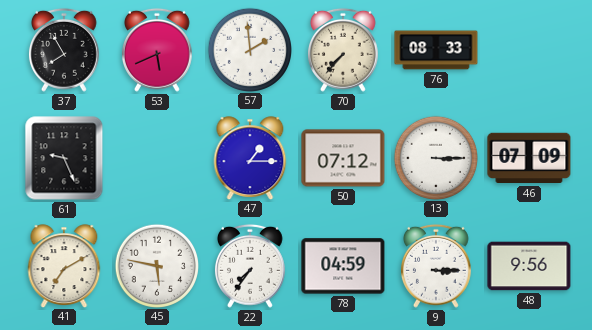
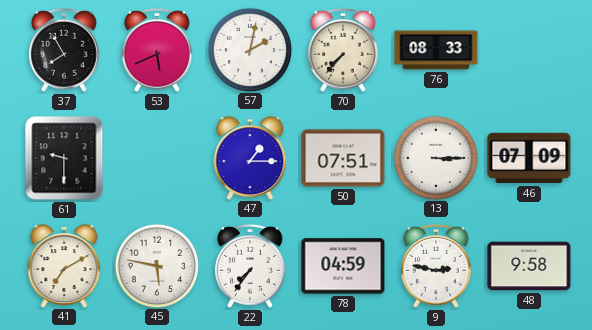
57: 1:59 -> 2:02 (249, 49)
61: 9:26 -> 9:30 (64, 158)
50: 07:12 -> 07:51 (343, 158)
9: 3:15 -> 2:47 (436, 266)
48: 9:56 -> 9:58 (529, 266)
